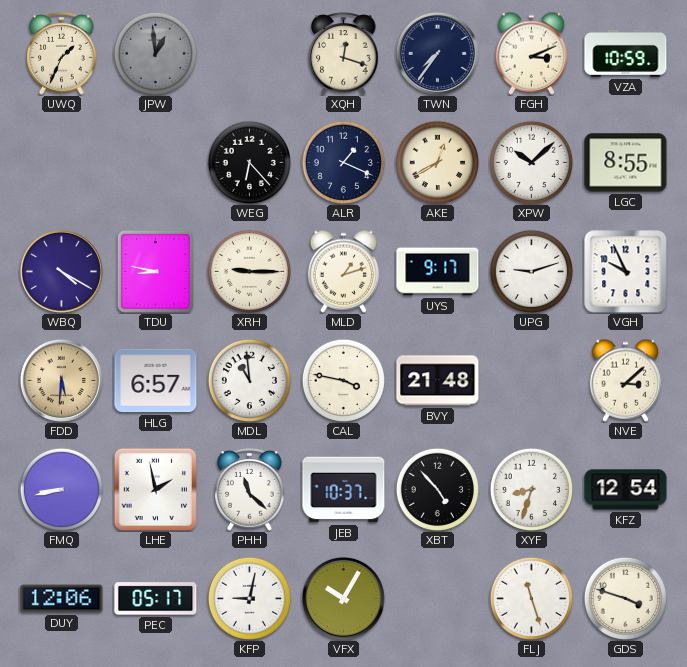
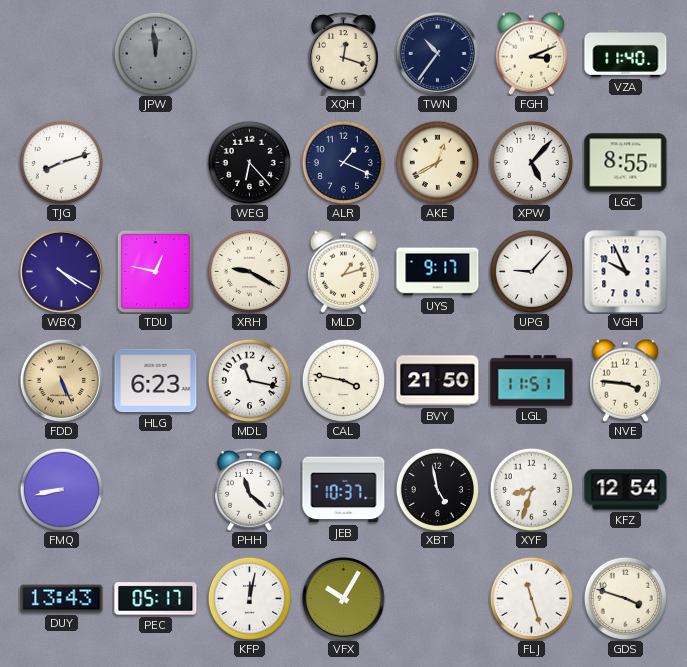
UWQ: 1:34 -> none (62, 54)
JPW: 12:59 -> 11:59 (155, 53)
TWN: 7:36 -> 10:36 (437, 53)
VZA: 10:59 -> 11:40 (626, 53)
TJG: none -> 8:12 (61, 162)
XPW: 10:08 -> 5:07 (531, 162)
TDU: 8:47 -> 12:47 (155, 271)
XRH: 9:15 -> 9:20 (249, 271)
UPG: 9:12 -> 9:07 (531, 271)
FDD: 5:31 -> 5:26 (61, 380)
HLG: 6:57 -> 6:23 (156, 381)
MDL: 10:59 -> 11:17 (249, 380)
BVY: 21:48 -> 21:50 (438, 381)
LGL: none -> 11:51 (532, 381)
NVE: 3:08 -> 3:46 (626, 380)
LHE: 1:58 -> none (155, 489)
XBT: 4:53 -> 4:58 (437, 489)
DUY: 12:06 -> 13:43 (62, 599)
KFP: 9:02 -> 12:02 (249, 598)
